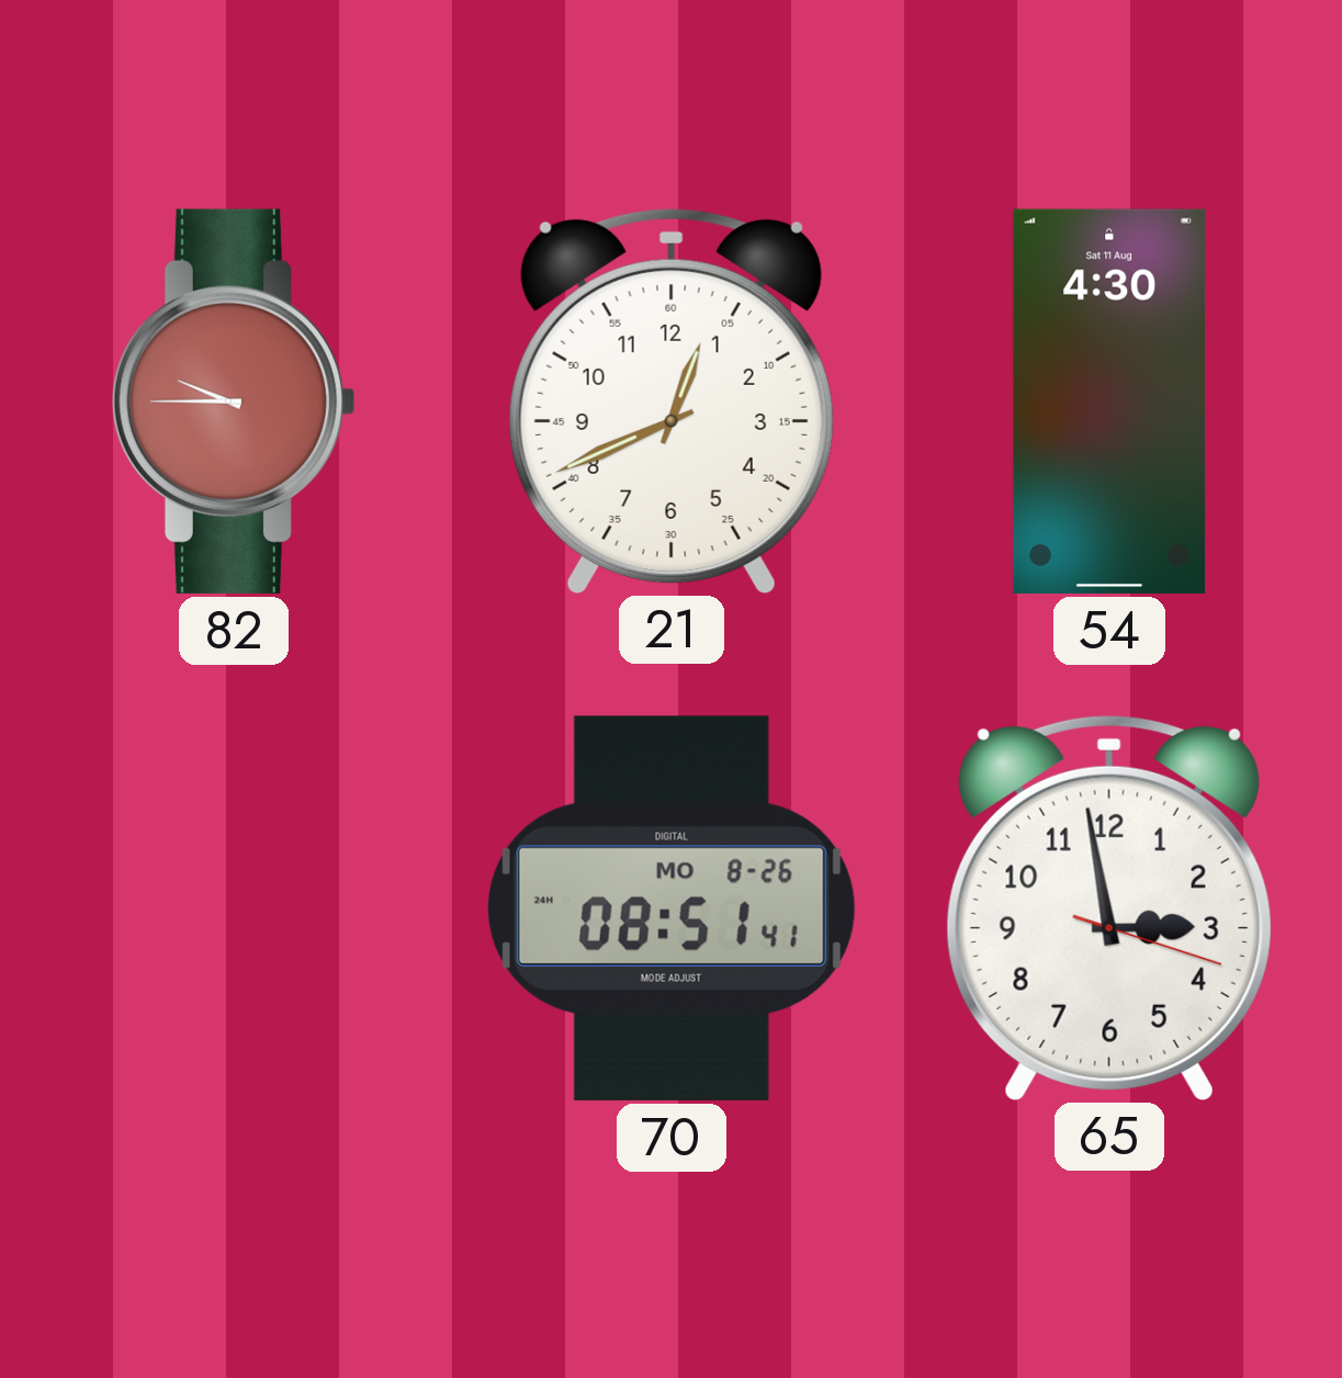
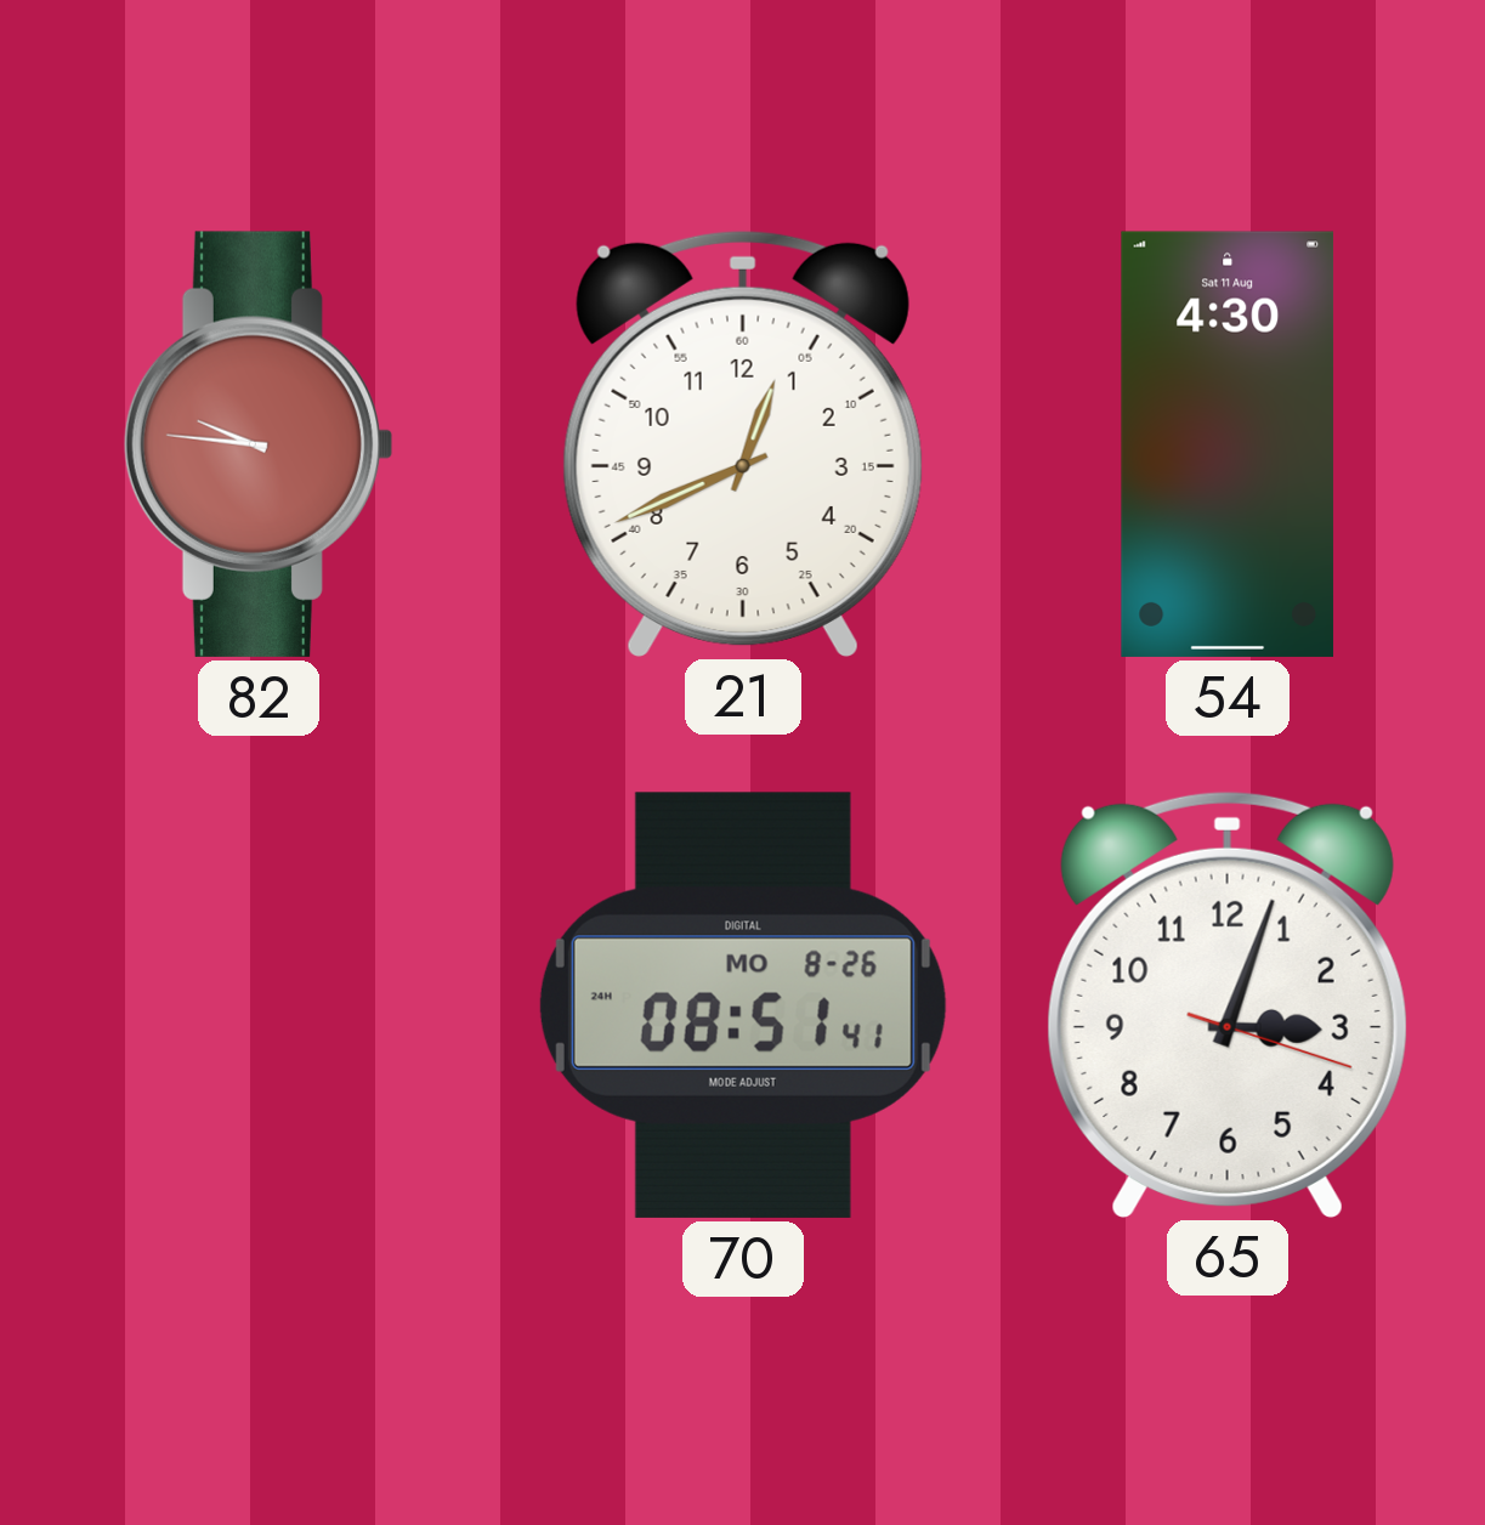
82: 9:45 -> 9:46 (259, 444)
65: 2:58 -> 3:03 (1228, 1004)
